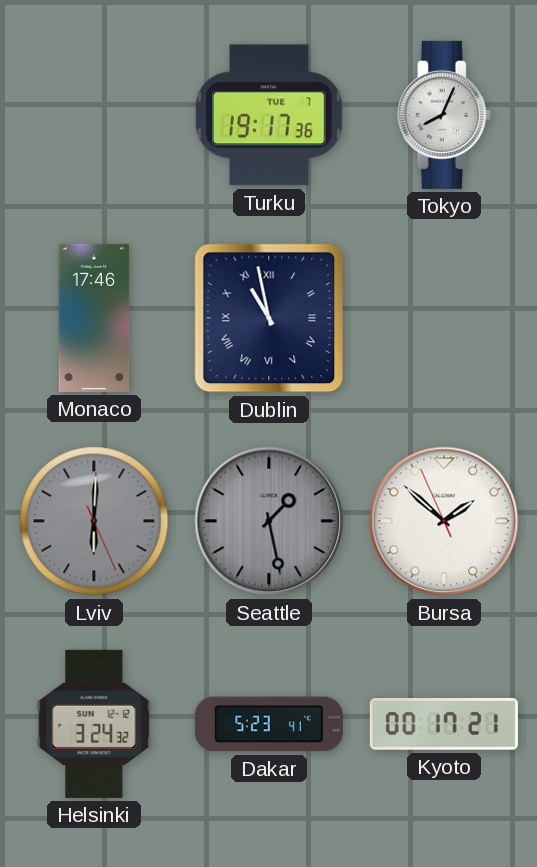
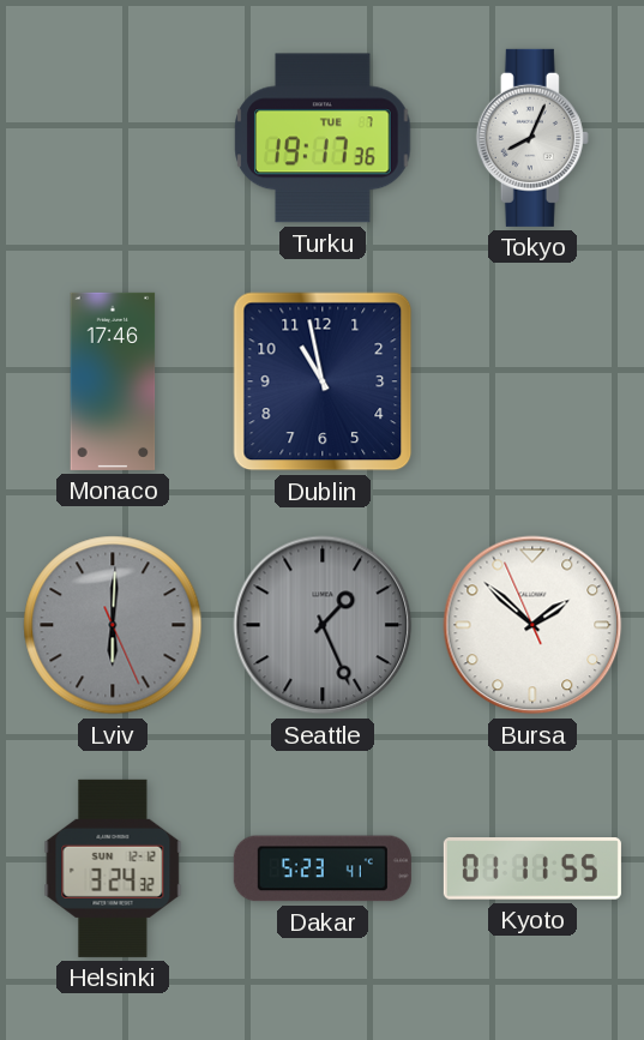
Dublin numerals: Roman -> Arabic (323, 381)
Seattle: 1:28 -> 1:26 (323, 625)
Kyoto: 00:17 -> 01:11 (532, 868)
